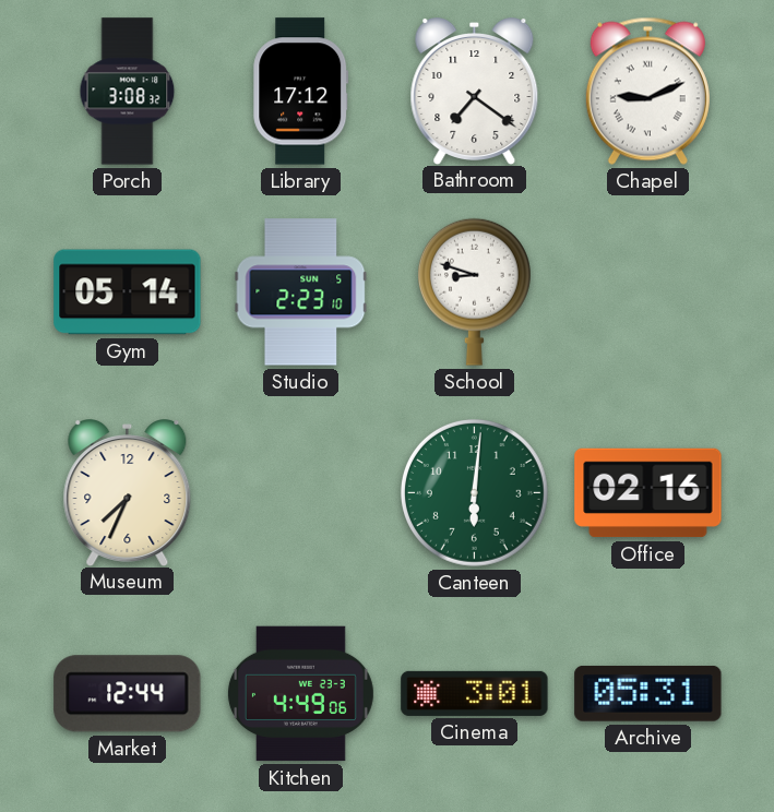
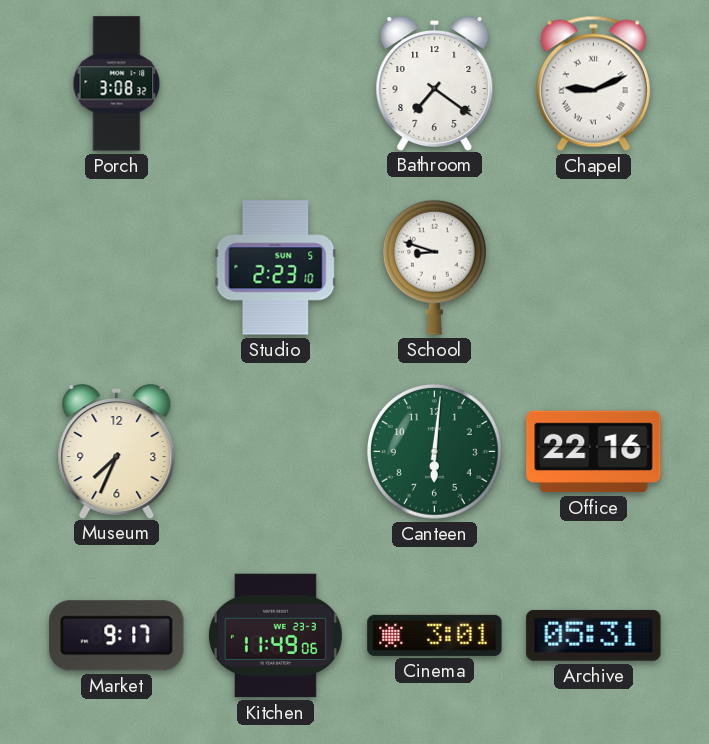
Library: 17:12 -> none (301, 92)
Gym: 05:14 -> none (128, 292)
Office: 02:16 -> 22:16 (594, 452)
Market: 12:44 -> 9:17 (117, 636)
Kitchen: 4:49 -> 11:49 (275, 636)
